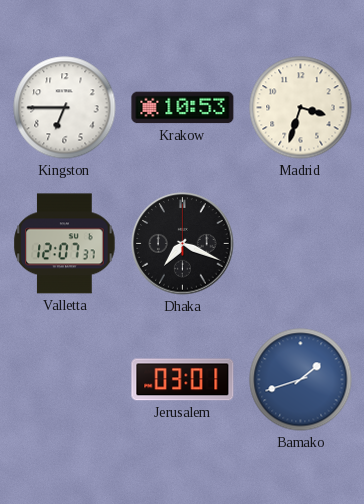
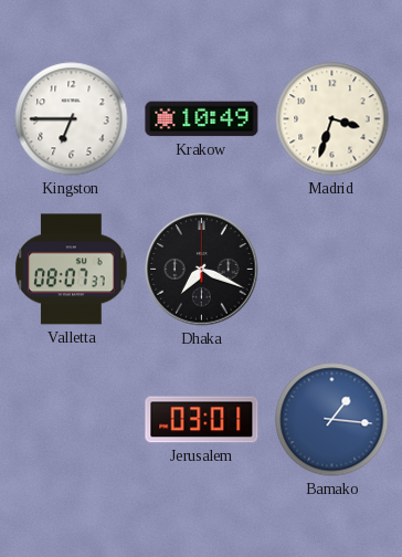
Krakow: 10:53 -> 10:49 (202, 119)
Valletta: 12:07 -> 08:07 (72, 270)
Bamako: 1:42 -> 1:16 (332, 420)
